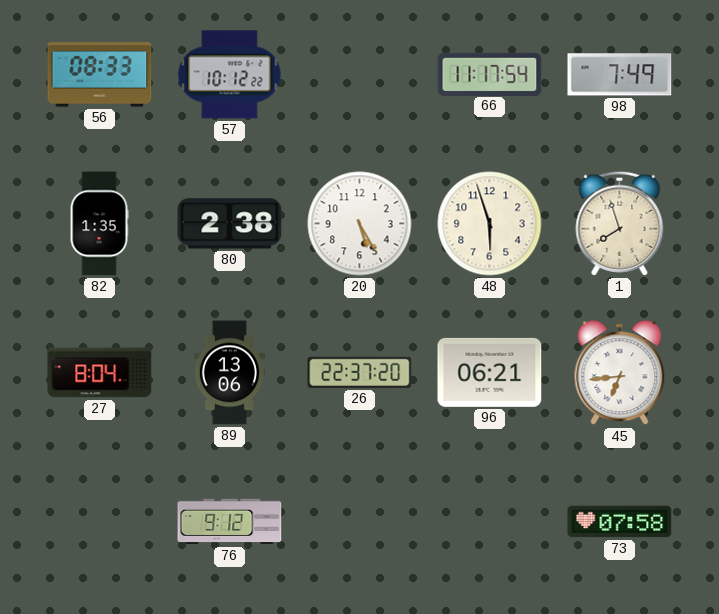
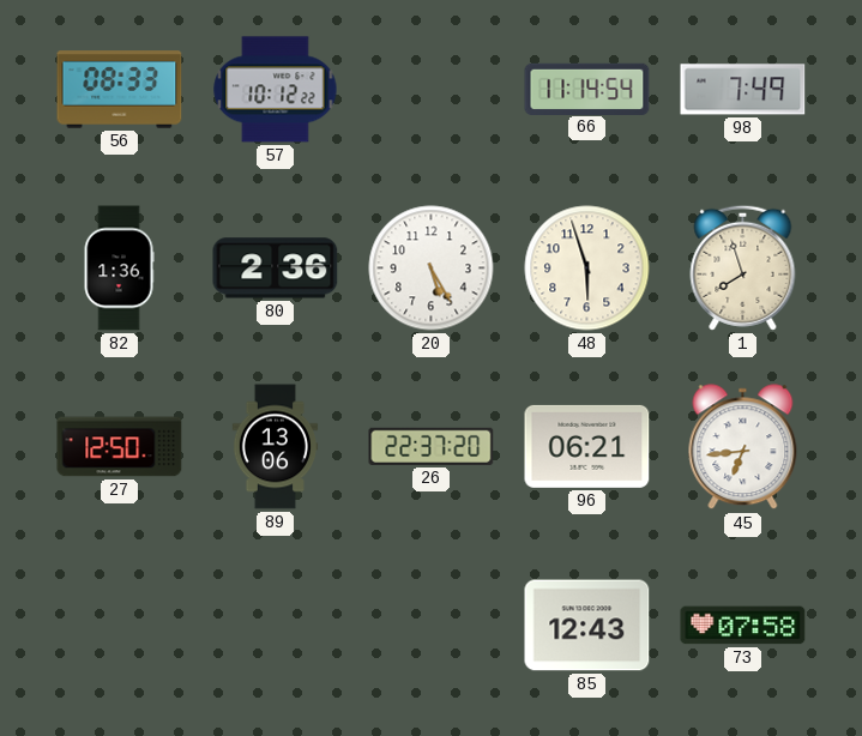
66: 11:17 -> 11:14 (587, 89)
82: 1:35 -> 1:36 (119, 269)
80: 2:38 -> 2:36 (276, 269)
27: 8:04 -> 12:50 (120, 447)
76: 9:12 -> none (230, 522)
85: none -> 12:43 (587, 626)
